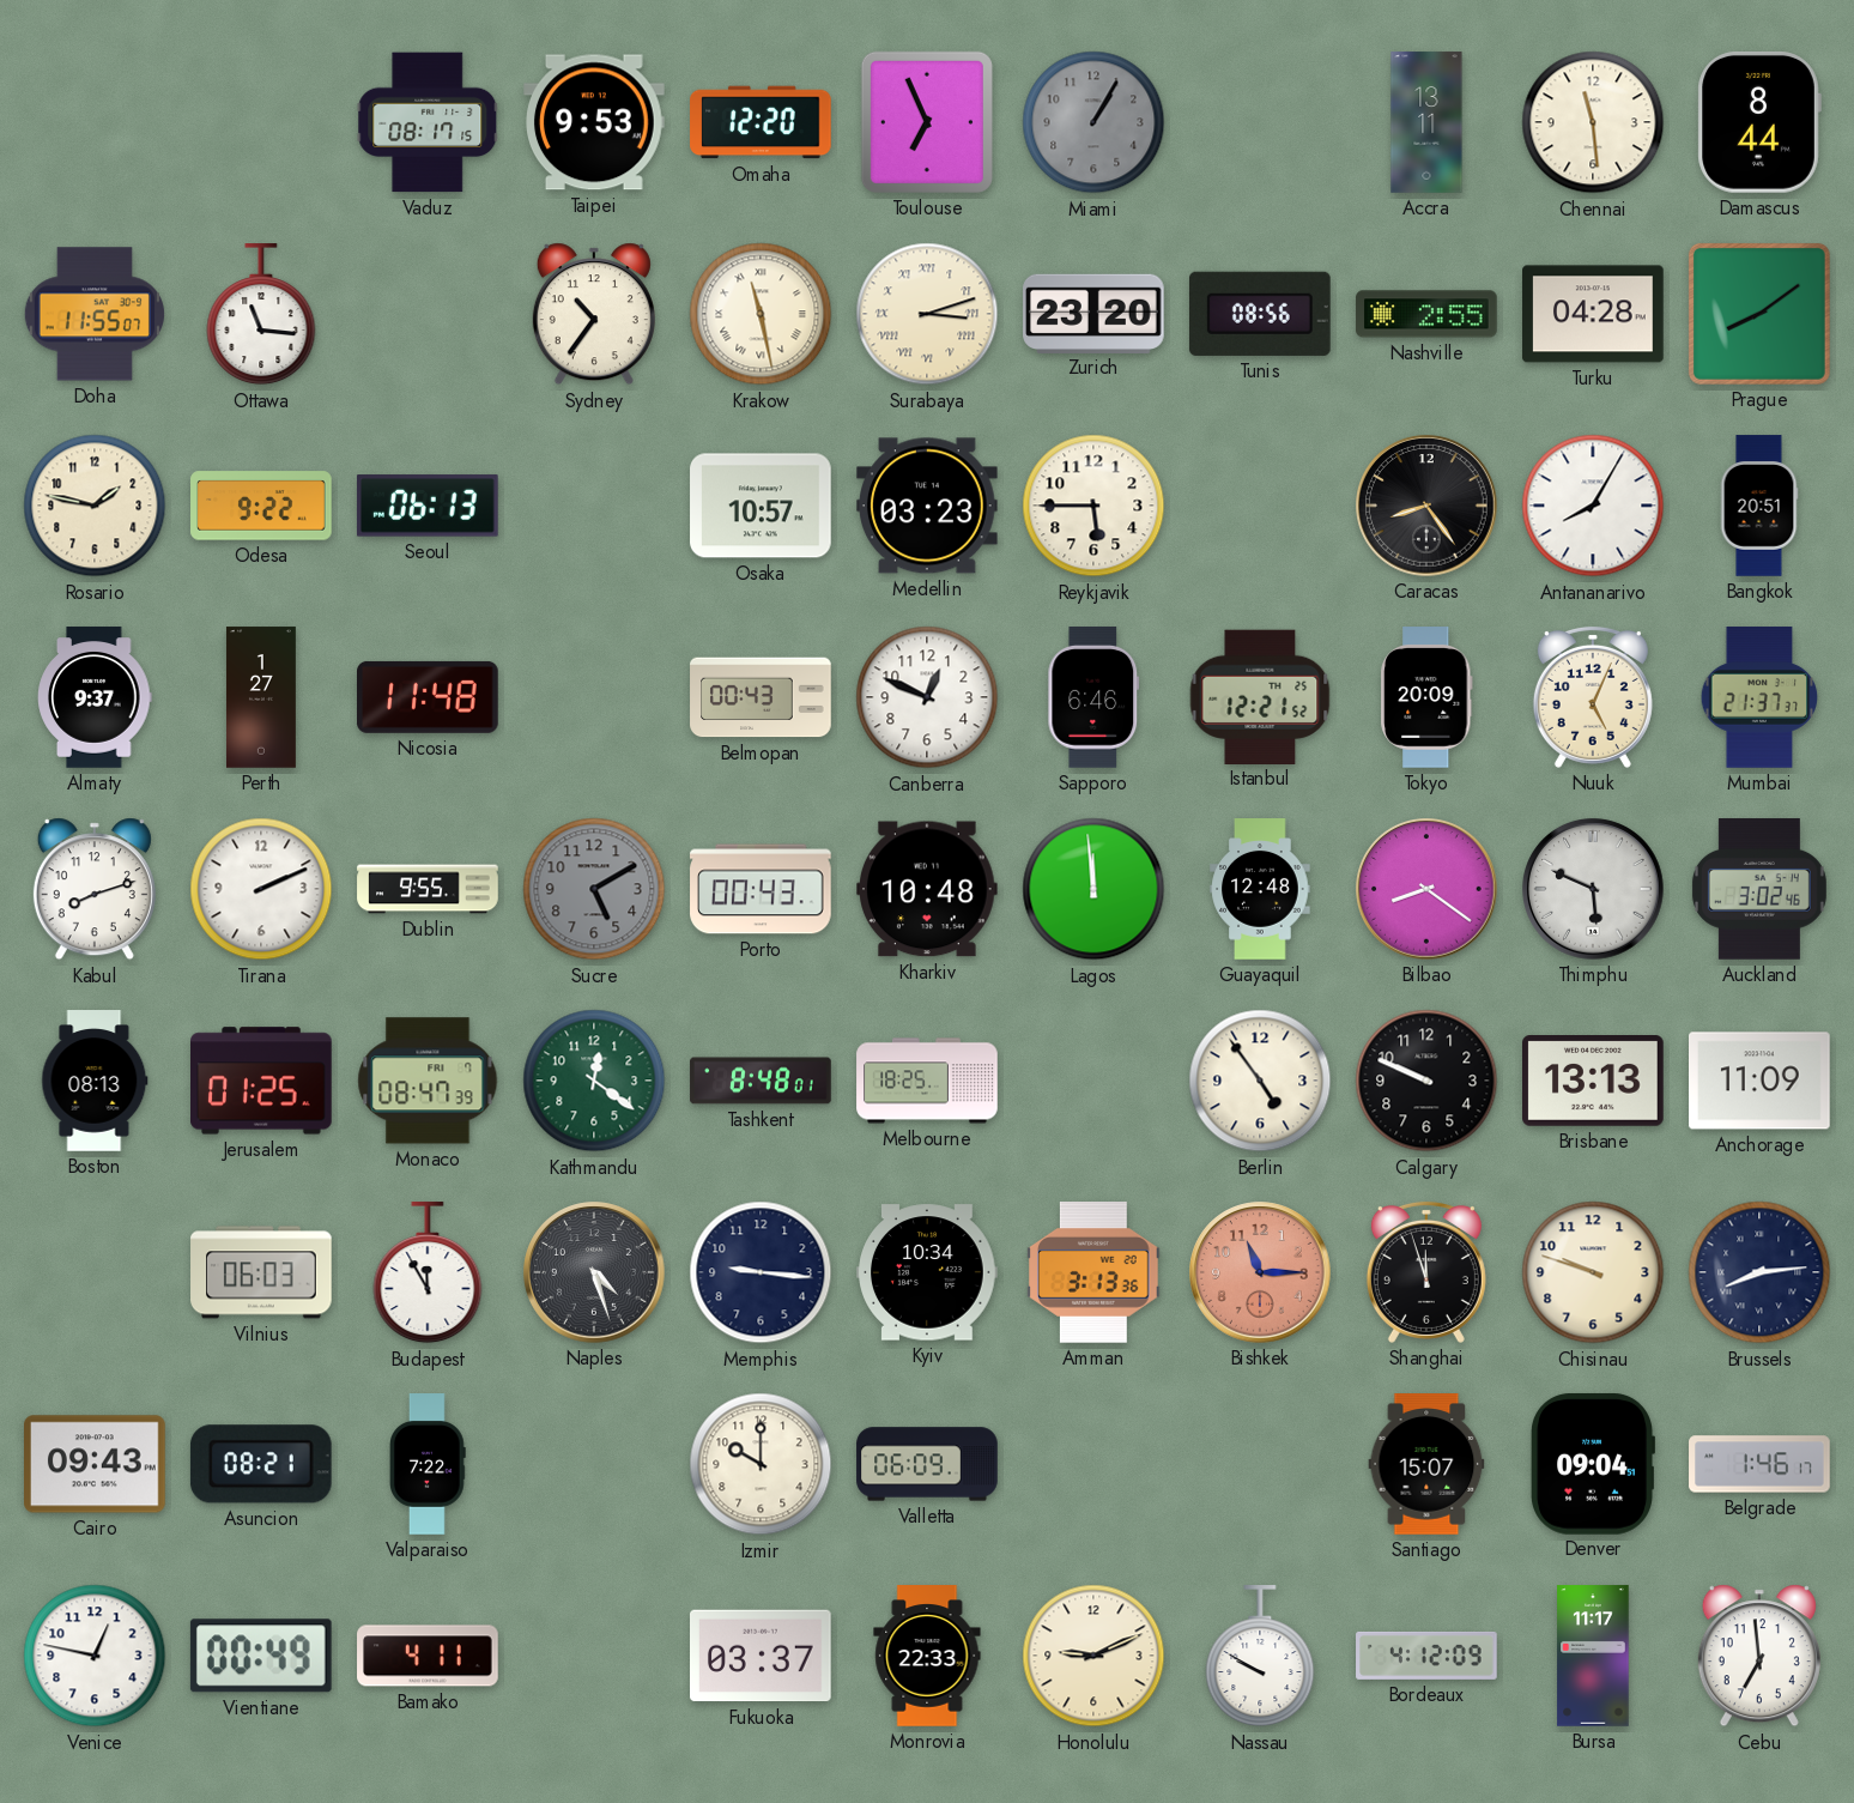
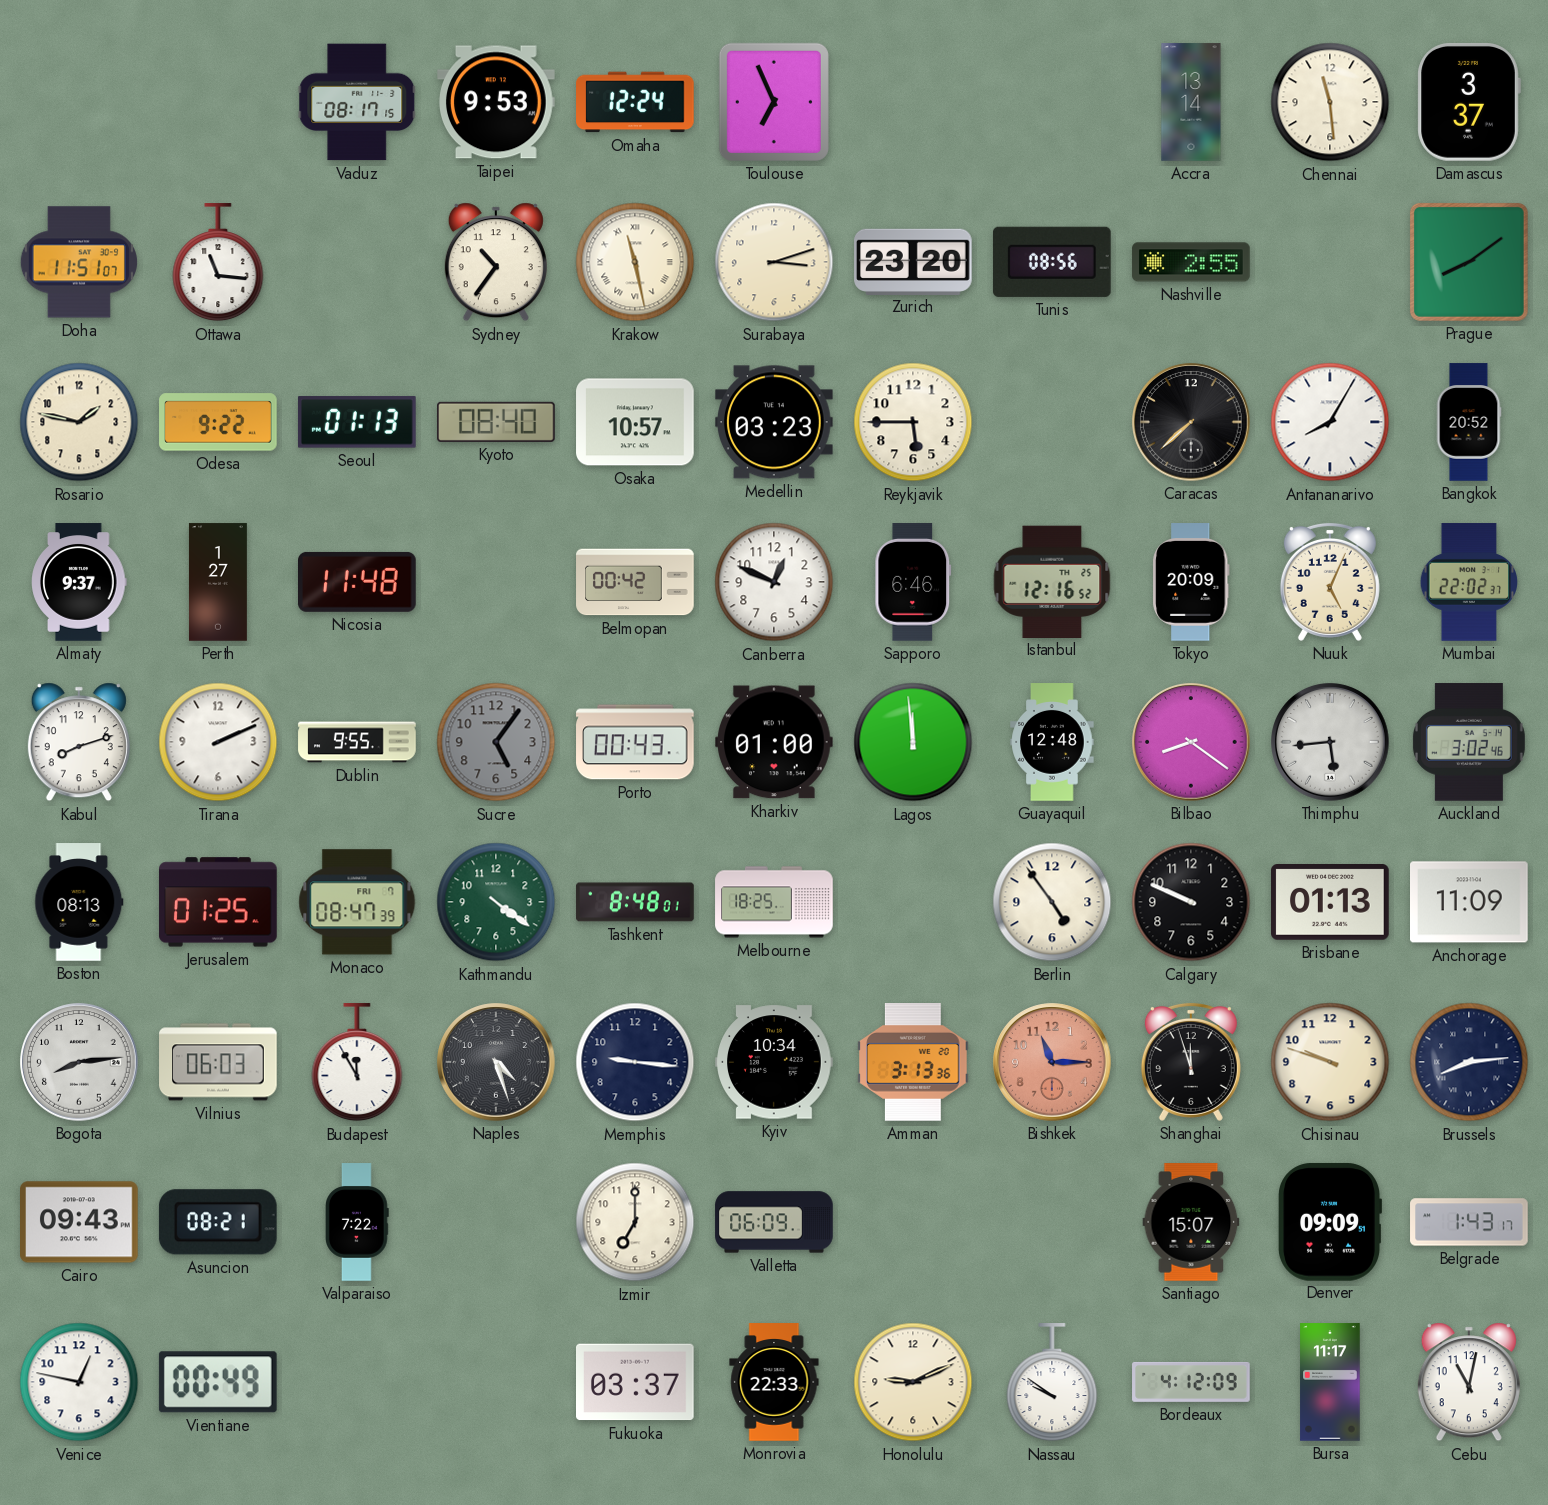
Omaha: 12:20 -> 12:24 (635, 102)
Miami: 1:05 -> none (1093, 122)
Accra: 13:11 -> 13:14 (1191, 102)
Damascus: 8:44 -> 3:37 (1469, 102)
Doha: 11:55 -> 11:51 (79, 262)
Surabaya numerals: Roman -> Arabic (774, 262)
Turku: 04:28 -> none (1593, 314)
Seoul: 06:13 -> 01:13 (357, 422)
Kyoto: none -> 08:40 (496, 422)
Caracas: 8:24 -> 7:38 (1191, 422)
Bangkok: 20:51 -> 20:52 (1469, 422)
Belmopan: 00:43 -> 00:42 (635, 582)
Istanbul: 12:21 -> 12:16 (1052, 581)
Mumbai: 21:37 -> 22:02 (1469, 582)
Sucre: 5:10 -> 5:06 (496, 742)
Kharkiv: 10:48 -> 01:00 (775, 742)
Thimphu: 5:49 -> 5:44 (1330, 742)
Kathmandu: 12:21 -> 4:21 (496, 902)
Brisbane: 13:13 -> 01:13 (1330, 902)
Bogota: none -> 8:14 (79, 1062)
Izmir: 10:00 -> 7:00 (635, 1222)
Denver: 09:04 -> 09:09 (1330, 1222)
Belgrade: 1:46 -> 1:43 (1469, 1222)
Bamako: 4:11 -> none (428, 1656)
Nassau: 9:50 -> 9:51 (1052, 1383)
Cebu: 6:59 -> 11:02 (1469, 1382)
